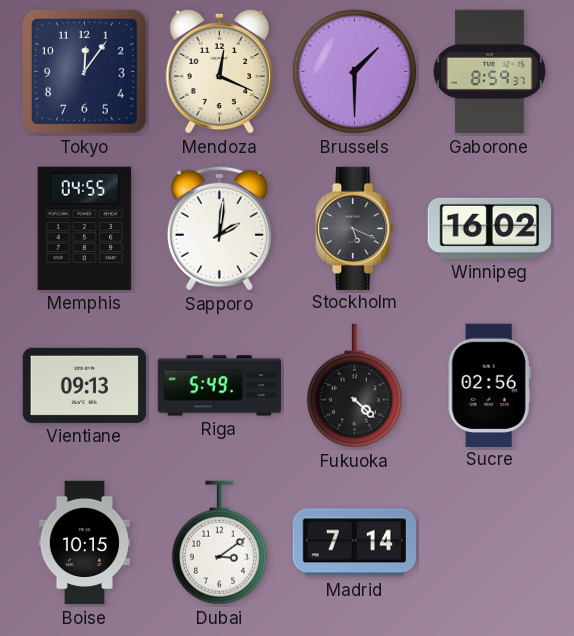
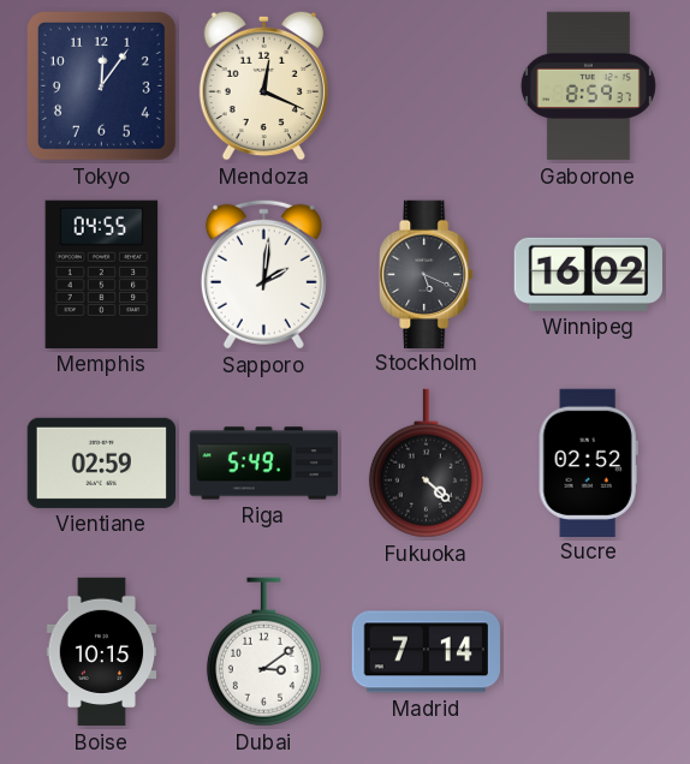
Brussels: 1:30 -> none (354, 71)
Vientiane: 09:13 -> 02:59 (101, 462)
Sucre: 02:56 -> 02:52 (588, 462)
